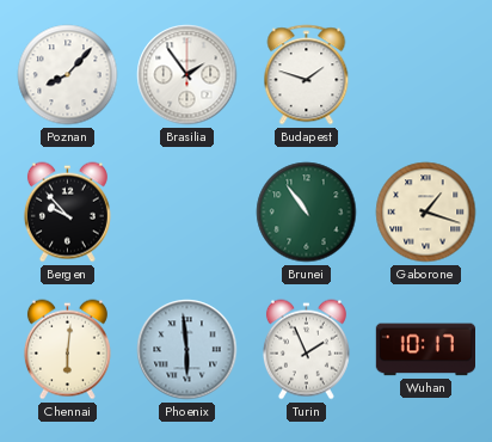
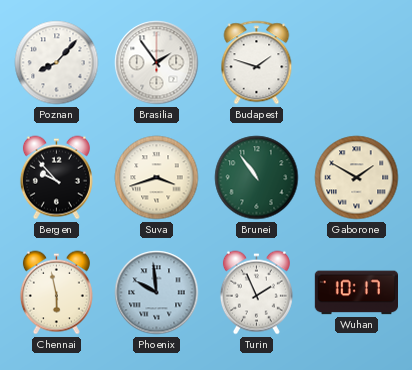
Suva: none -> 3:42 (157, 178)
Gaborone: 1:18 -> 1:50 (357, 178)
Chennai: 6:01 -> 5:58 (56, 293)
Phoenix: 5:59 -> 9:59 (157, 293)
